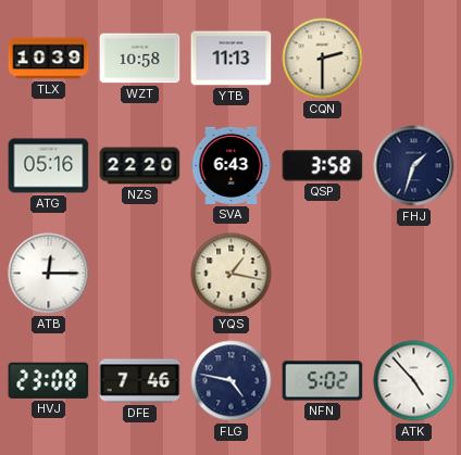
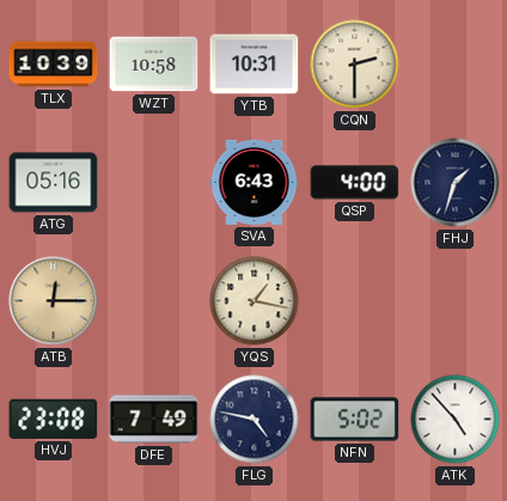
YTB: 11:13 -> 10:31 (255, 65)
NZS: 22:20 -> none (140, 166)
QSP: 3:58 -> 4:00 (355, 183)
ATB dial: white -> champagne (54, 301)
DFE: 7:46 -> 7:49 (154, 420)
